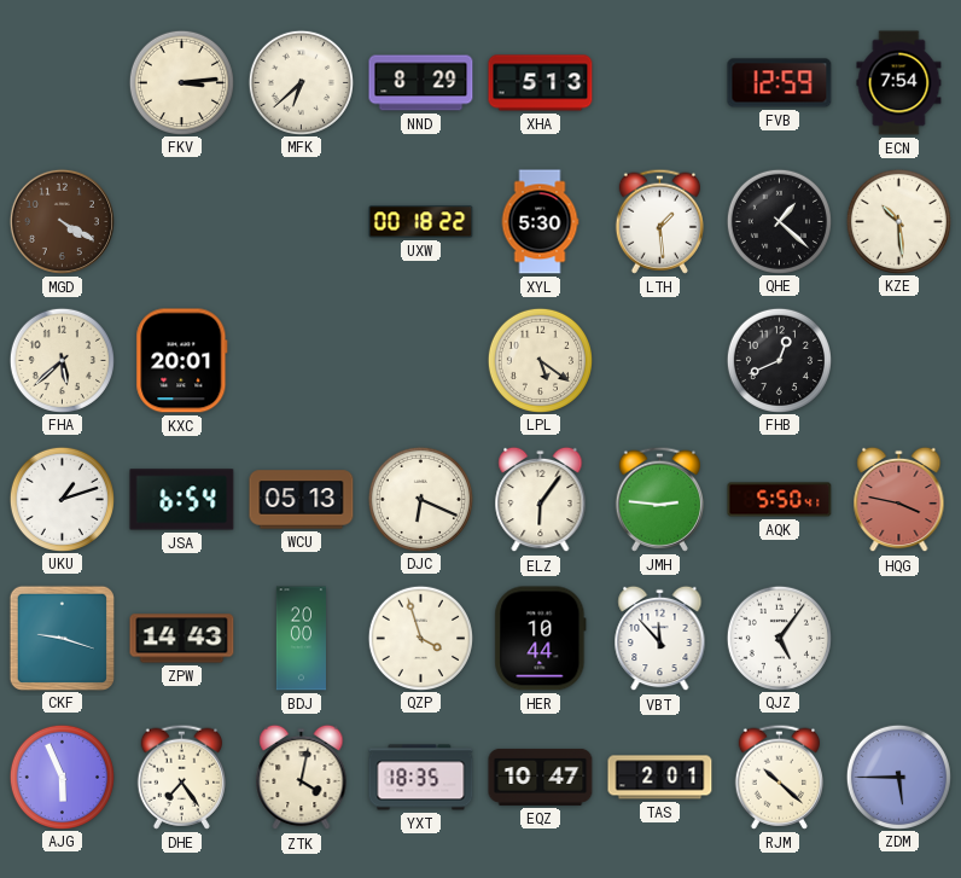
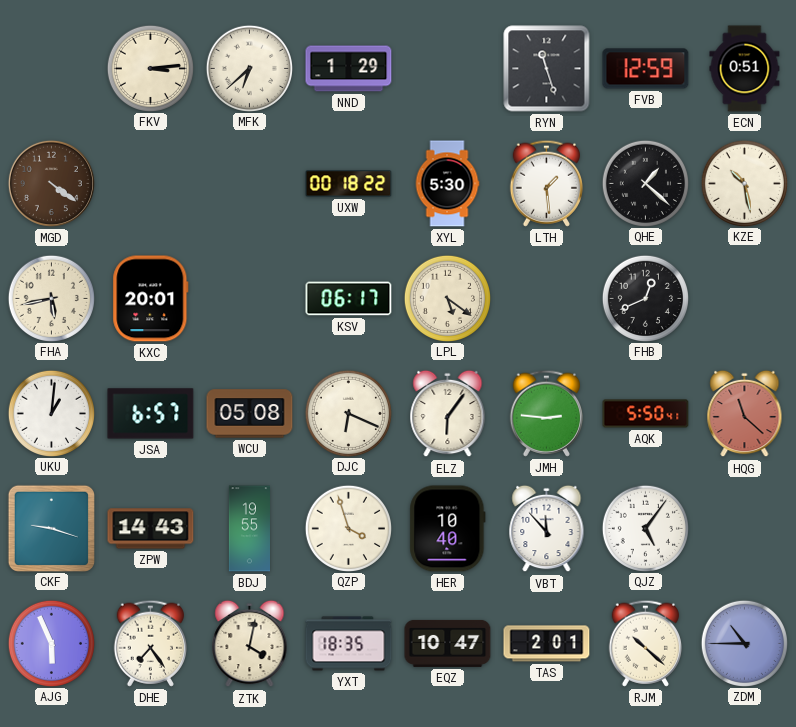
NND: 8:29 -> 1:29 (349, 69)
XHA: 5:13 -> none (541, 83)
RYN: none -> 11:27 (547, 69)
ECN: 7:54 -> 0:51 (745, 69)
MGD: 4:20 -> 4:21 (51, 183)
KZE: 10:29 -> 10:28 (744, 183)
FHA: 5:38 -> 5:43 (51, 298)
KSV: none -> 06:17 (349, 299)
UKU: 1:12 -> 1:01 (51, 413)
JSA: 6:54 -> 6:57 (151, 414)
WCU: 05:13 -> 05:08 (250, 414)
HQG: 3:47 -> 11:22 (745, 414)
BDJ: 20:00 -> 19:55 (249, 529)
HER: 10:44 -> 10:40 (448, 529)
ZDM: 5:45 -> 10:45 (744, 643)
